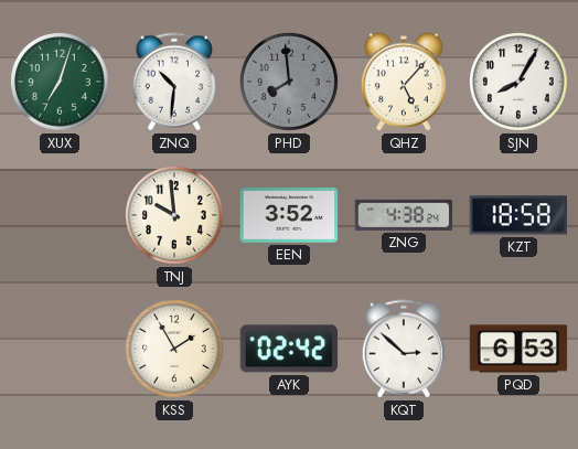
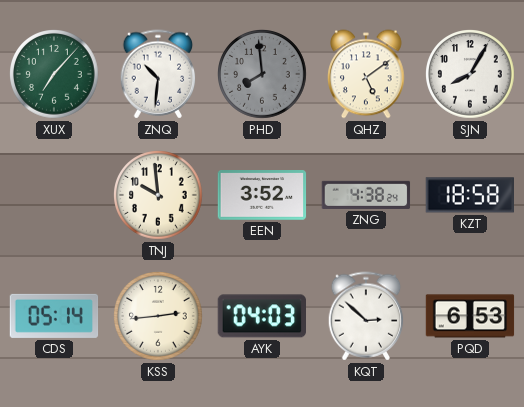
XUX: 7:03 -> 7:07 (55, 75)
QHZ: 5:07 -> 5:09 (366, 74)
CDS: none -> 05:14 (54, 316)
KSS: 1:55 -> 2:44 (159, 317)
AYK: 02:42 -> 04:03 (262, 316)
